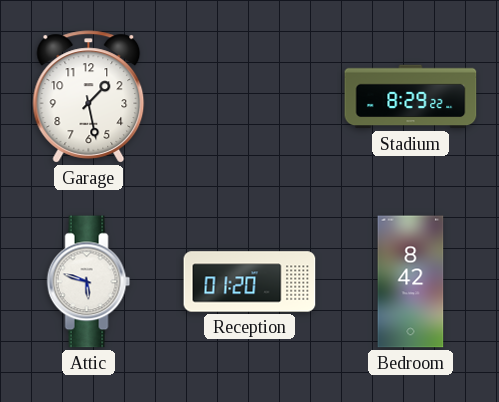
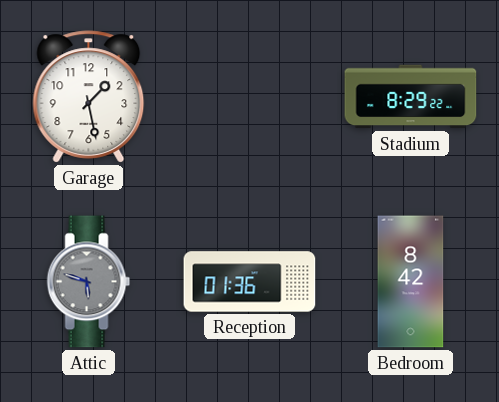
Attic dial: white -> grey (89, 282)
Reception: 01:20 -> 01:36 (250, 282)
